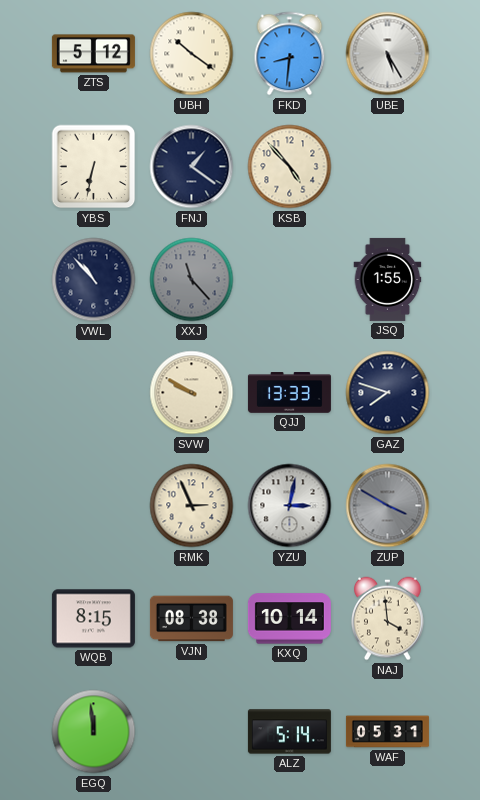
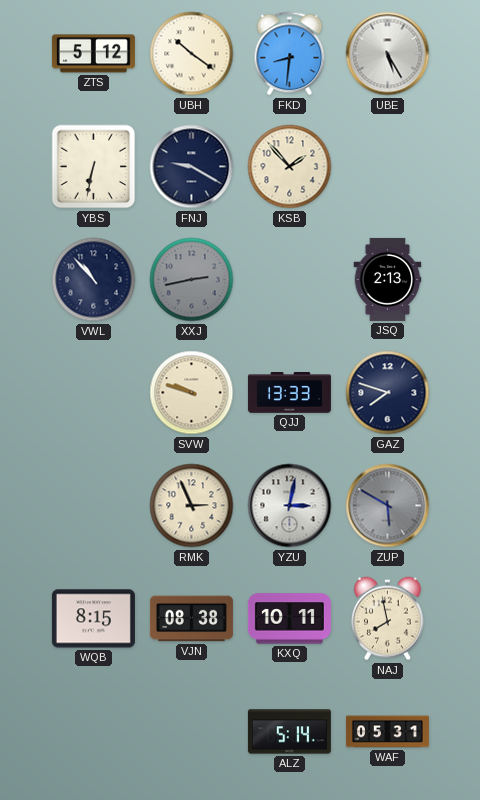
FNJ: 1:21 -> 9:20 (192, 167)
KSB: 4:53 -> 1:53 (290, 167)
XXJ: 11:23 -> 2:43 (192, 280)
JSQ: 1:55 -> 2:13 (388, 279)
SVW: 9:50 -> 9:48 (192, 393)
ZUP: 3:50 -> 5:50 (388, 506)
KXQ: 10:14 -> 10:11 (289, 619)
NAJ: 3:59 -> 7:58 (388, 619)
EGQ: 11:59 -> none (94, 732)
